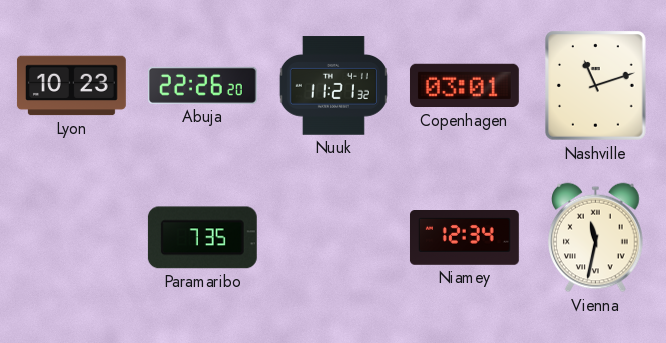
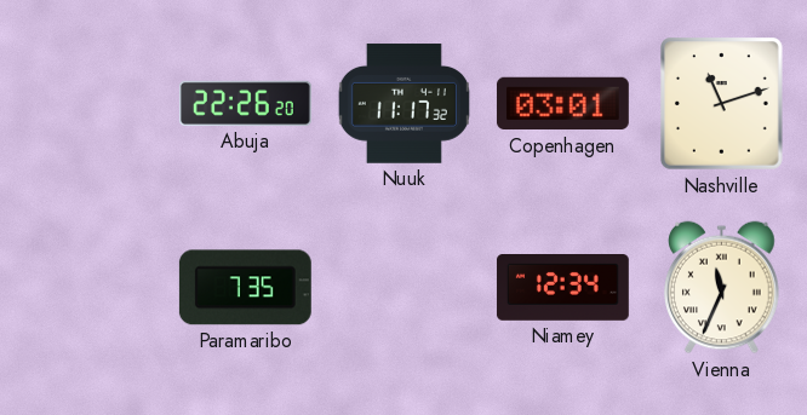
Lyon: 10:23 -> none (72, 86)
Nuuk: 11:21 -> 11:17 (403, 104)
Vienna: 11:32 -> 11:34 (722, 288)
